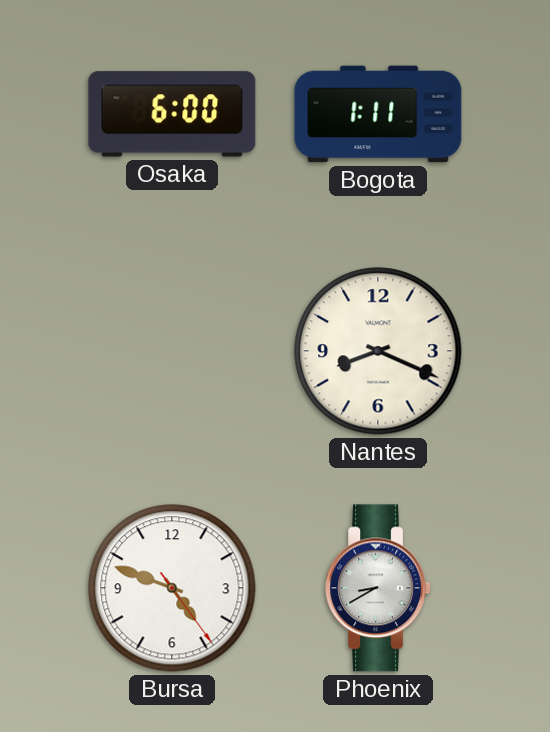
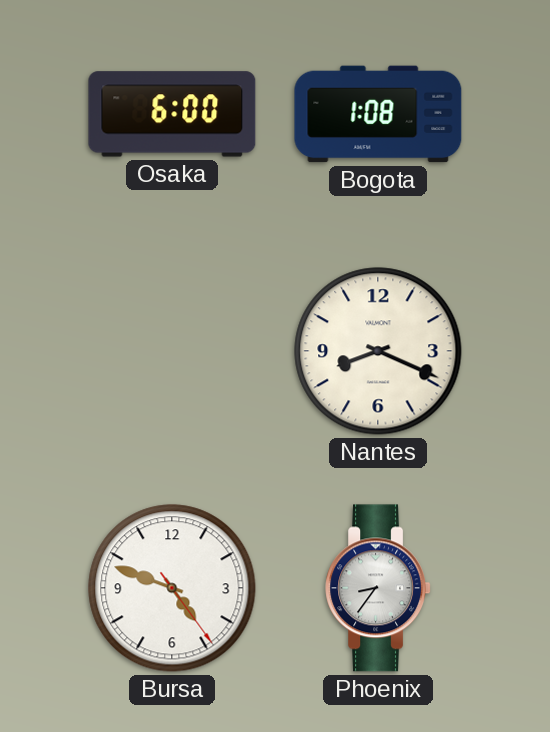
Bogota: 1:11 -> 1:08 (378, 114)
Phoenix: 8:40 -> 8:36 (378, 588)
